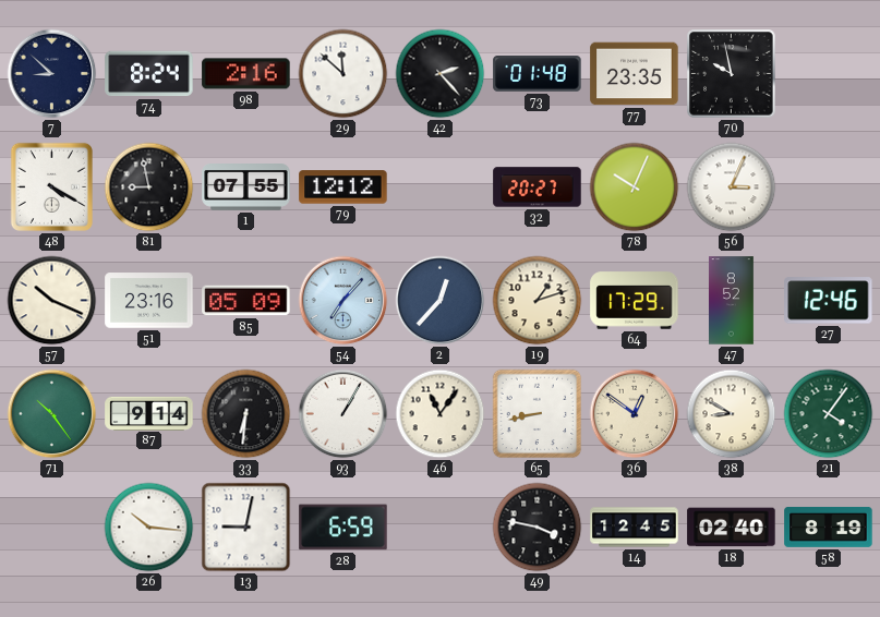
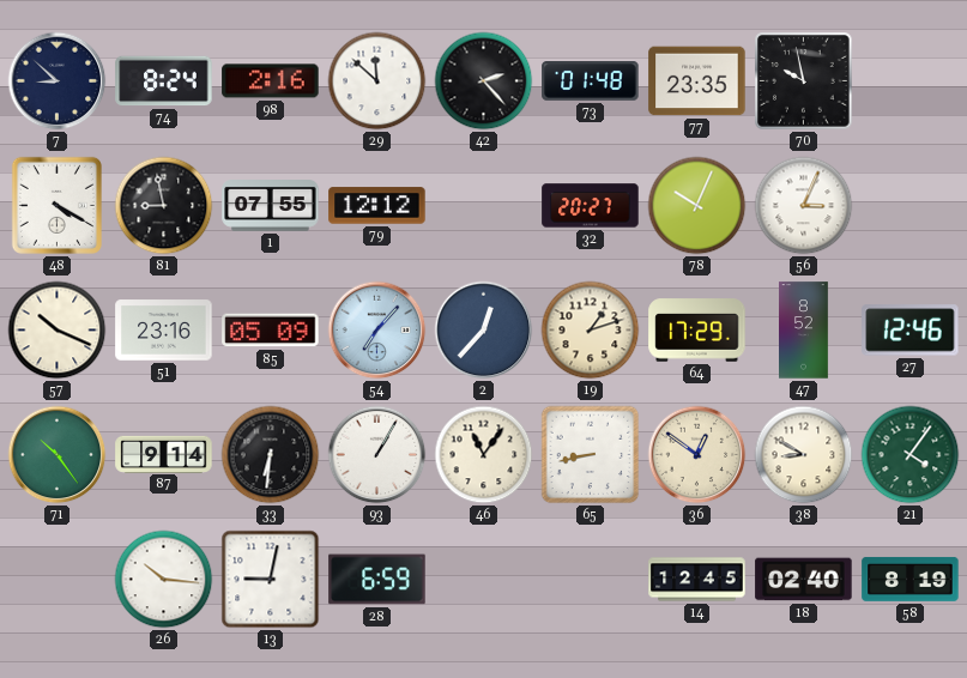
49: 3:47 -> none (538, 528)
